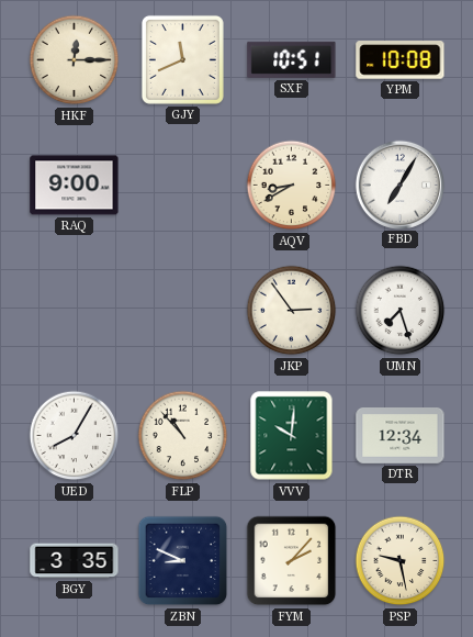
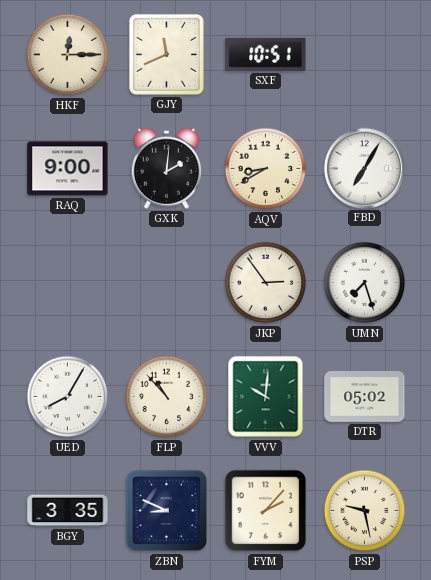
YPM: 10:08 -> none (401, 60)
GXK: none -> 2:01 (166, 168)
DTR: 12:34 -> 05:02 (365, 397)
